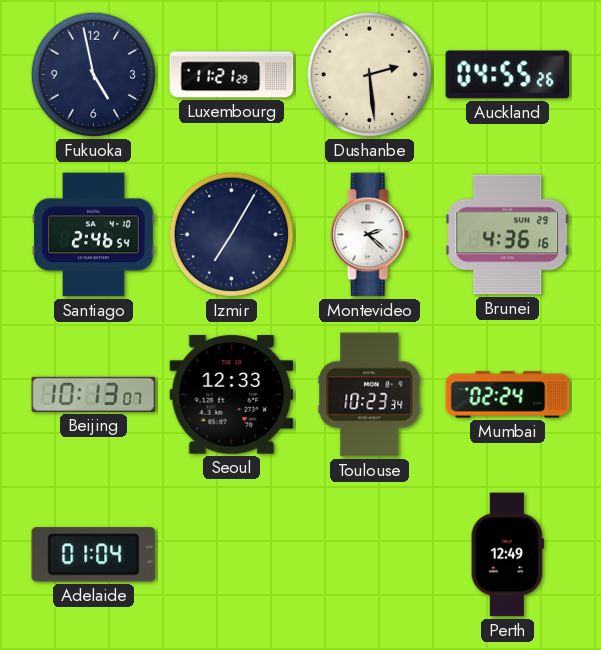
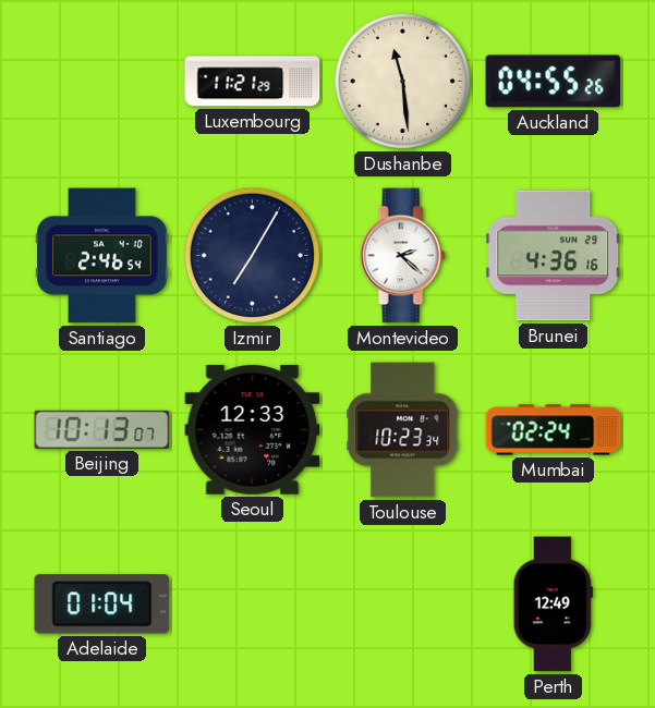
Fukuoka: 4:58 -> none (93, 74)
Dushanbe: 2:29 -> 11:29 (402, 81)
